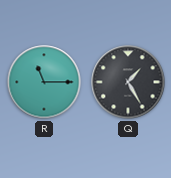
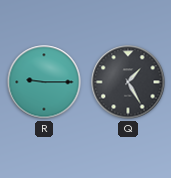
R: 11:15 -> 9:15 (44, 82)
